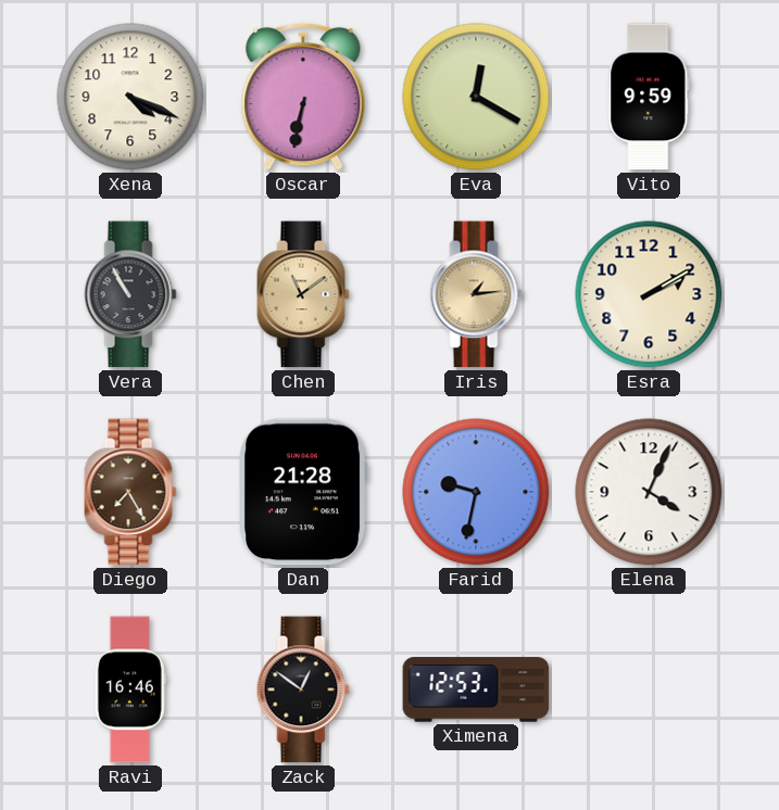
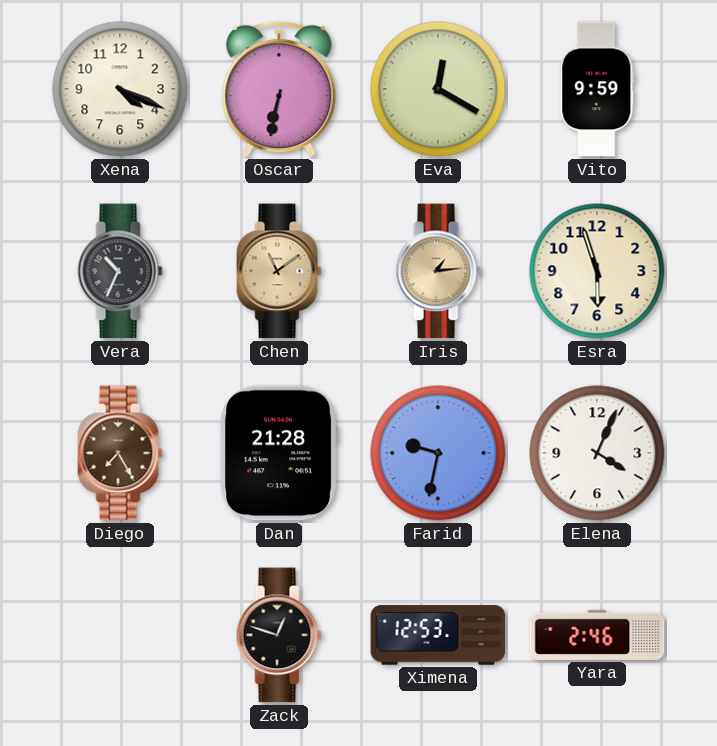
Vera: 10:55 -> 10:34 (120, 271)
Esra: 2:10 -> 5:57 (597, 271)
Ravi: 16:46 -> none (130, 689)
Zack: 12:51 -> 12:48 (279, 635)
Yara: none -> 2:46 (597, 635)
